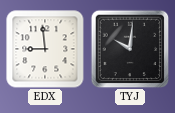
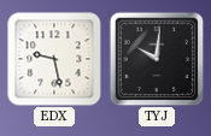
EDX: 8:59 -> 9:28 (54, 59)
